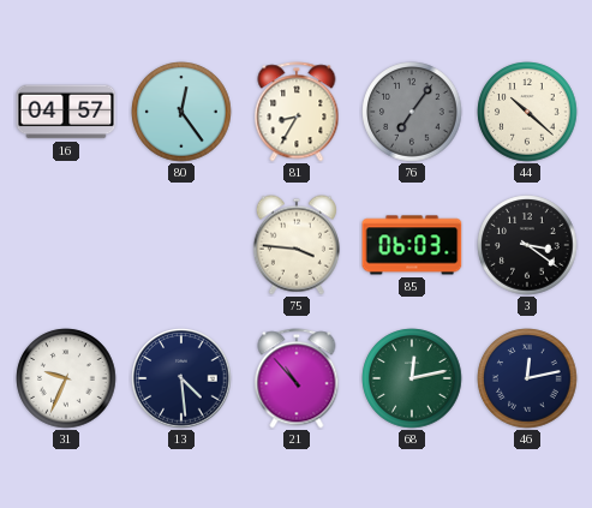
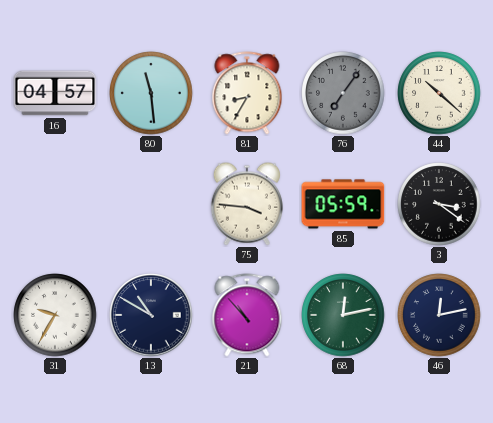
80: 12:24 -> 11:29 (151, 93)
85: 06:03 -> 05:59 (343, 204)
31: 9:34 -> 9:35 (55, 315)
13: 4:29 -> 10:50 (151, 315)
